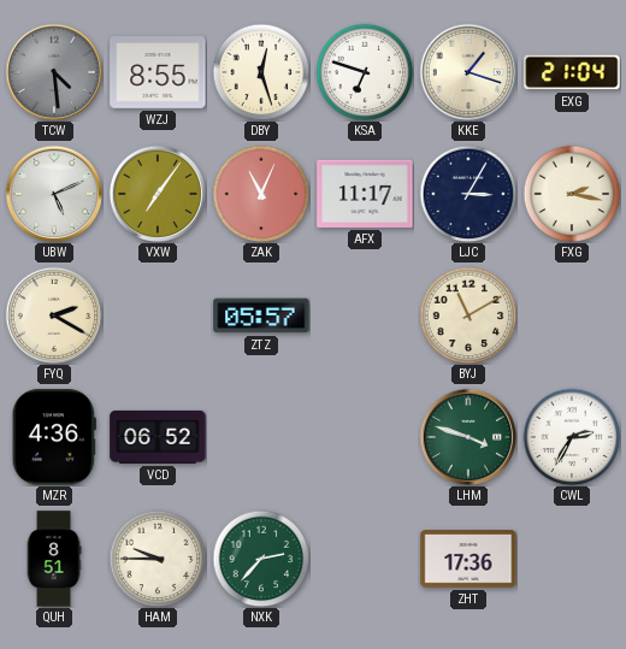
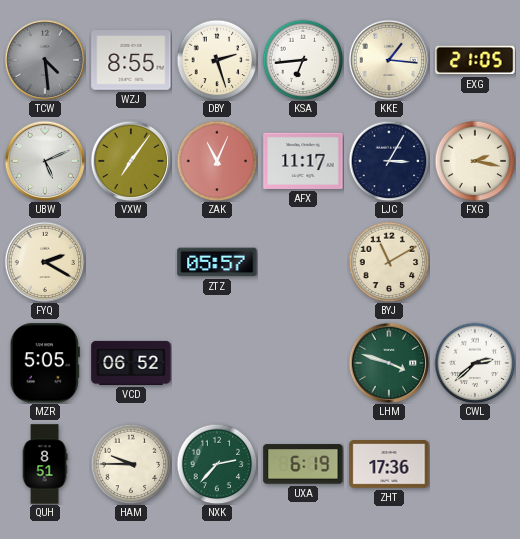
DBY: 12:27 -> 2:27 (217, 60)
KSA: 6:48 -> 6:44 (303, 60)
KKE: 1:18 -> 1:16 (388, 59)
EXG: 21:04 -> 21:05 (475, 60)
MZR: 4:36 -> 5:05 (45, 363)
CWL: 2:35 -> 2:38 (475, 363)
UXA: none -> 6:19 (303, 464)
